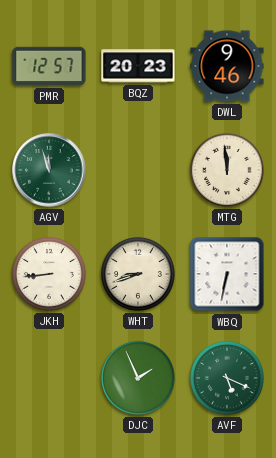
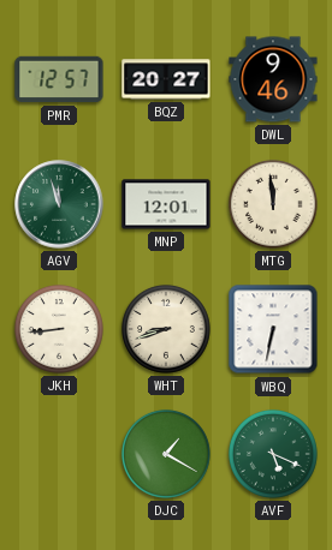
BQZ: 20:23 -> 20:27 (166, 79)
MNP: none -> 12:01 (166, 204)
DJC: 1:56 -> 1:20 (166, 454)
